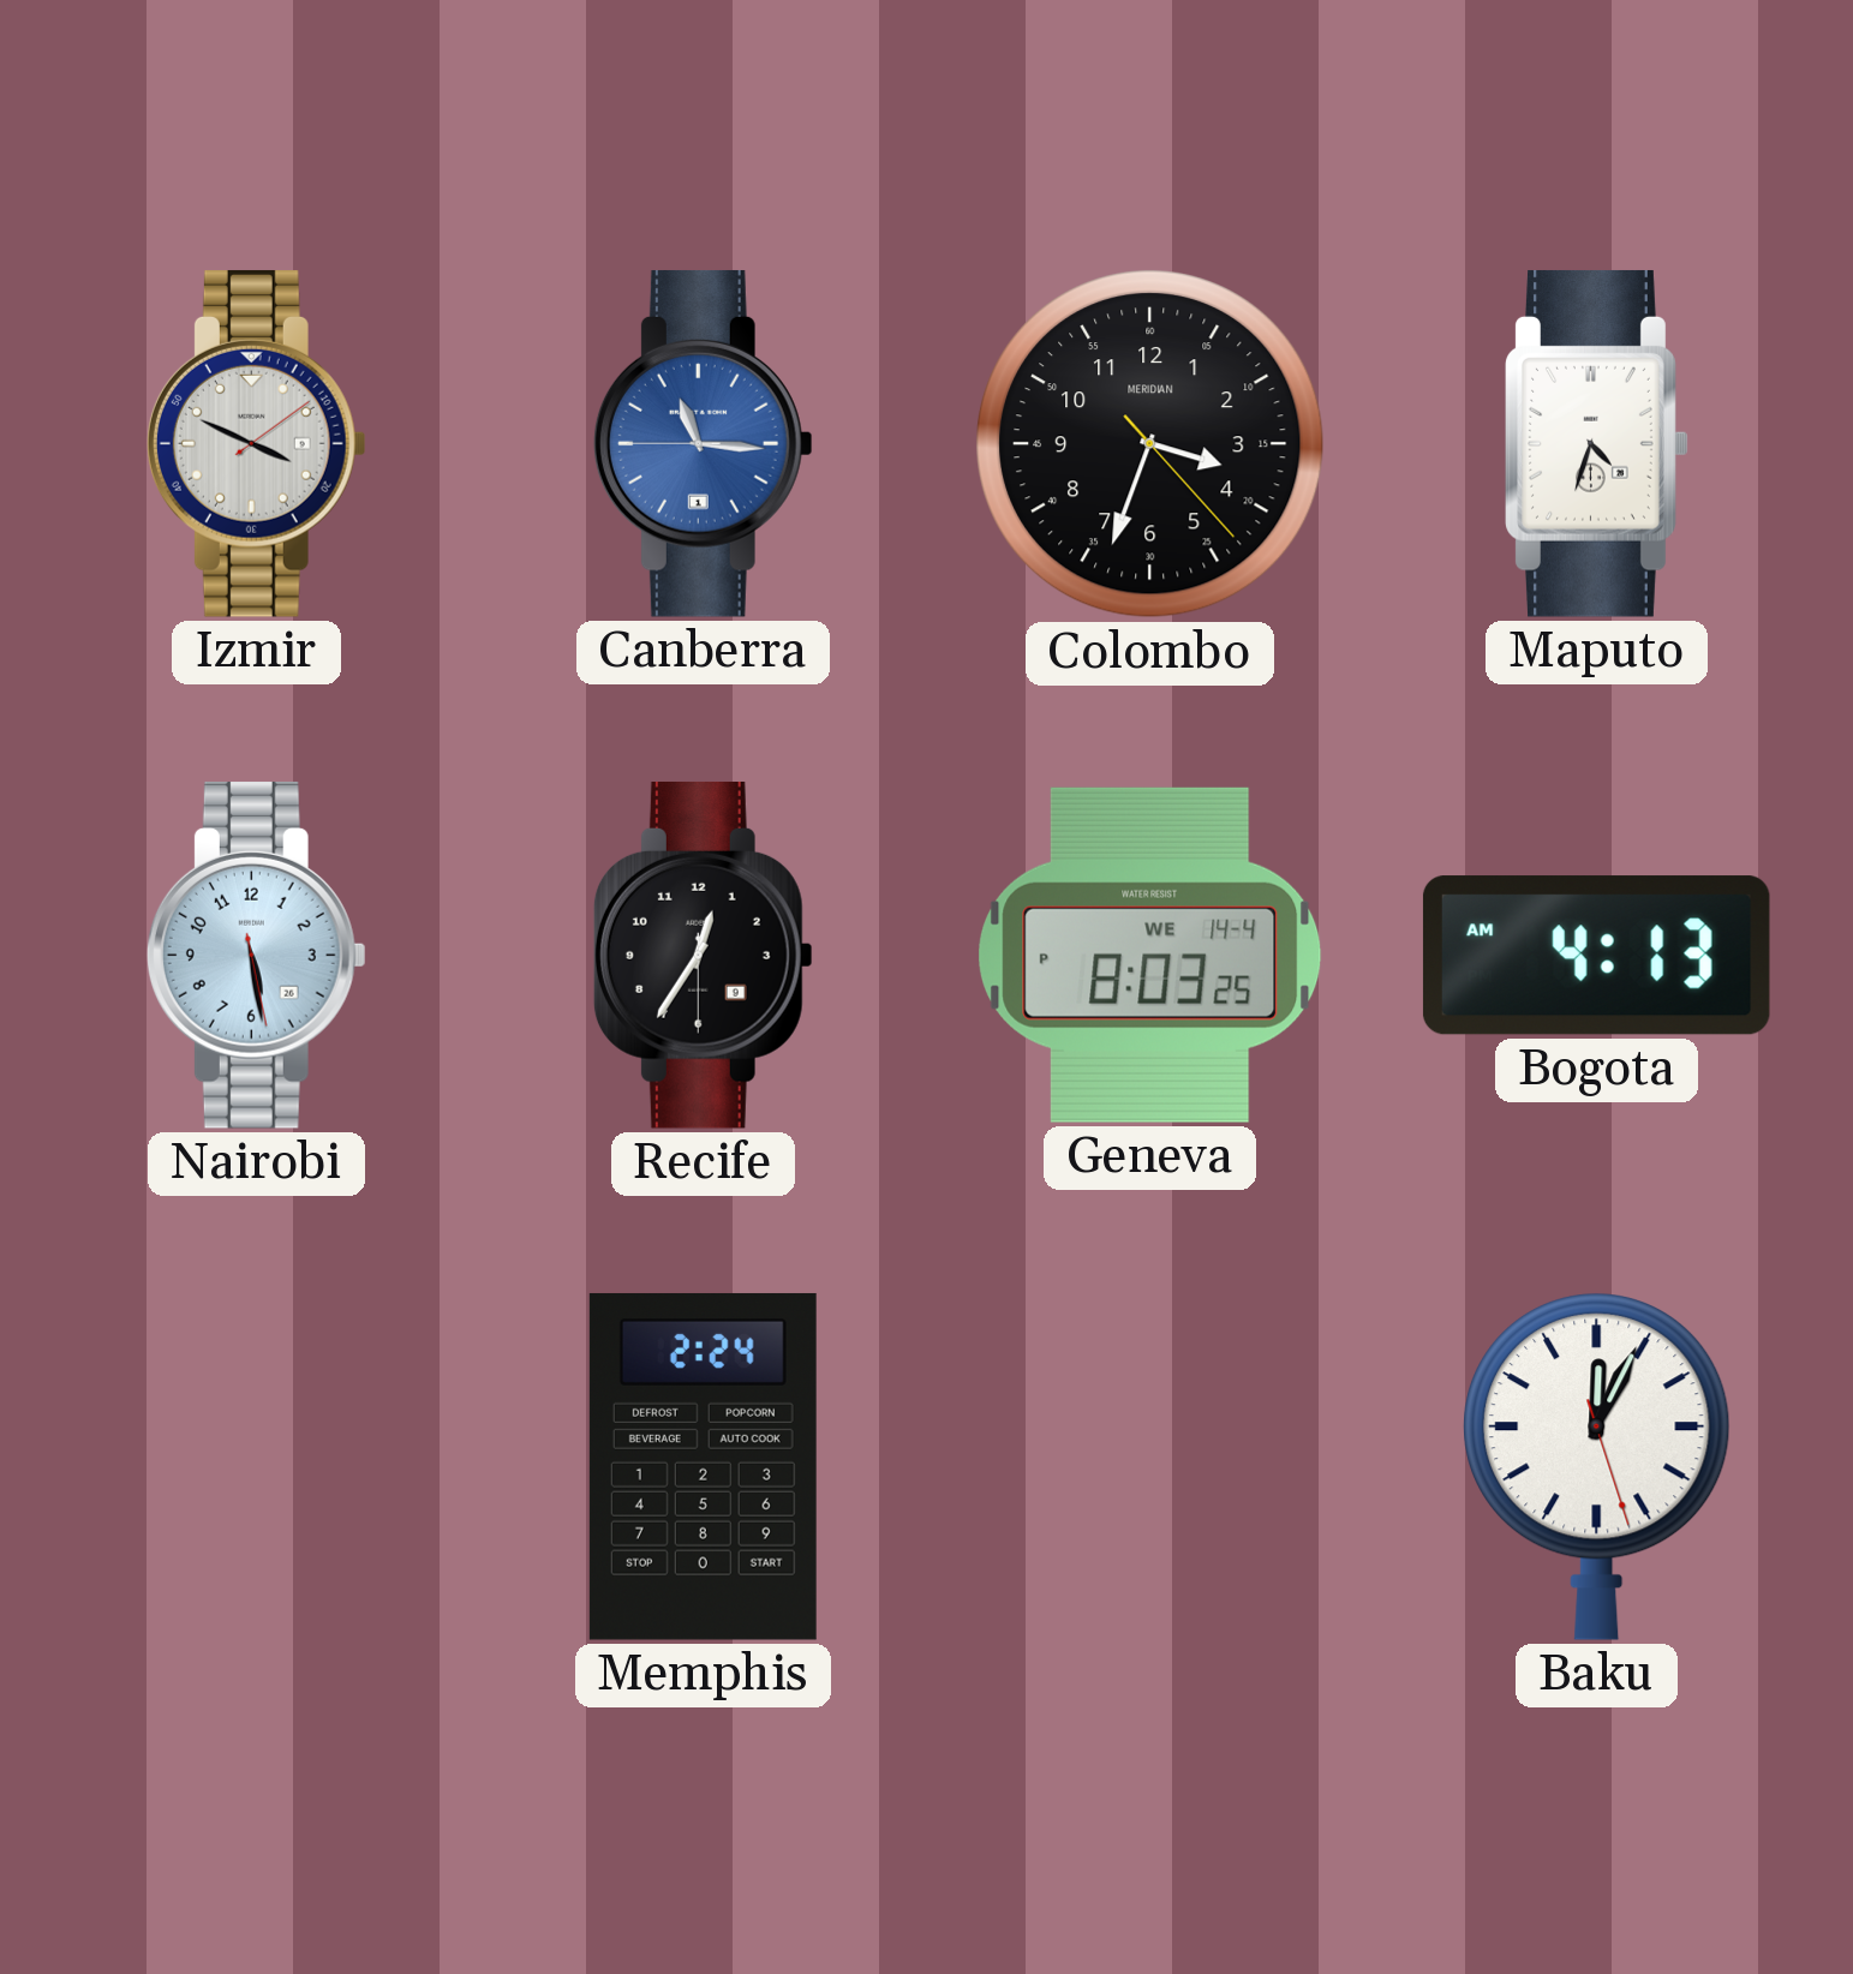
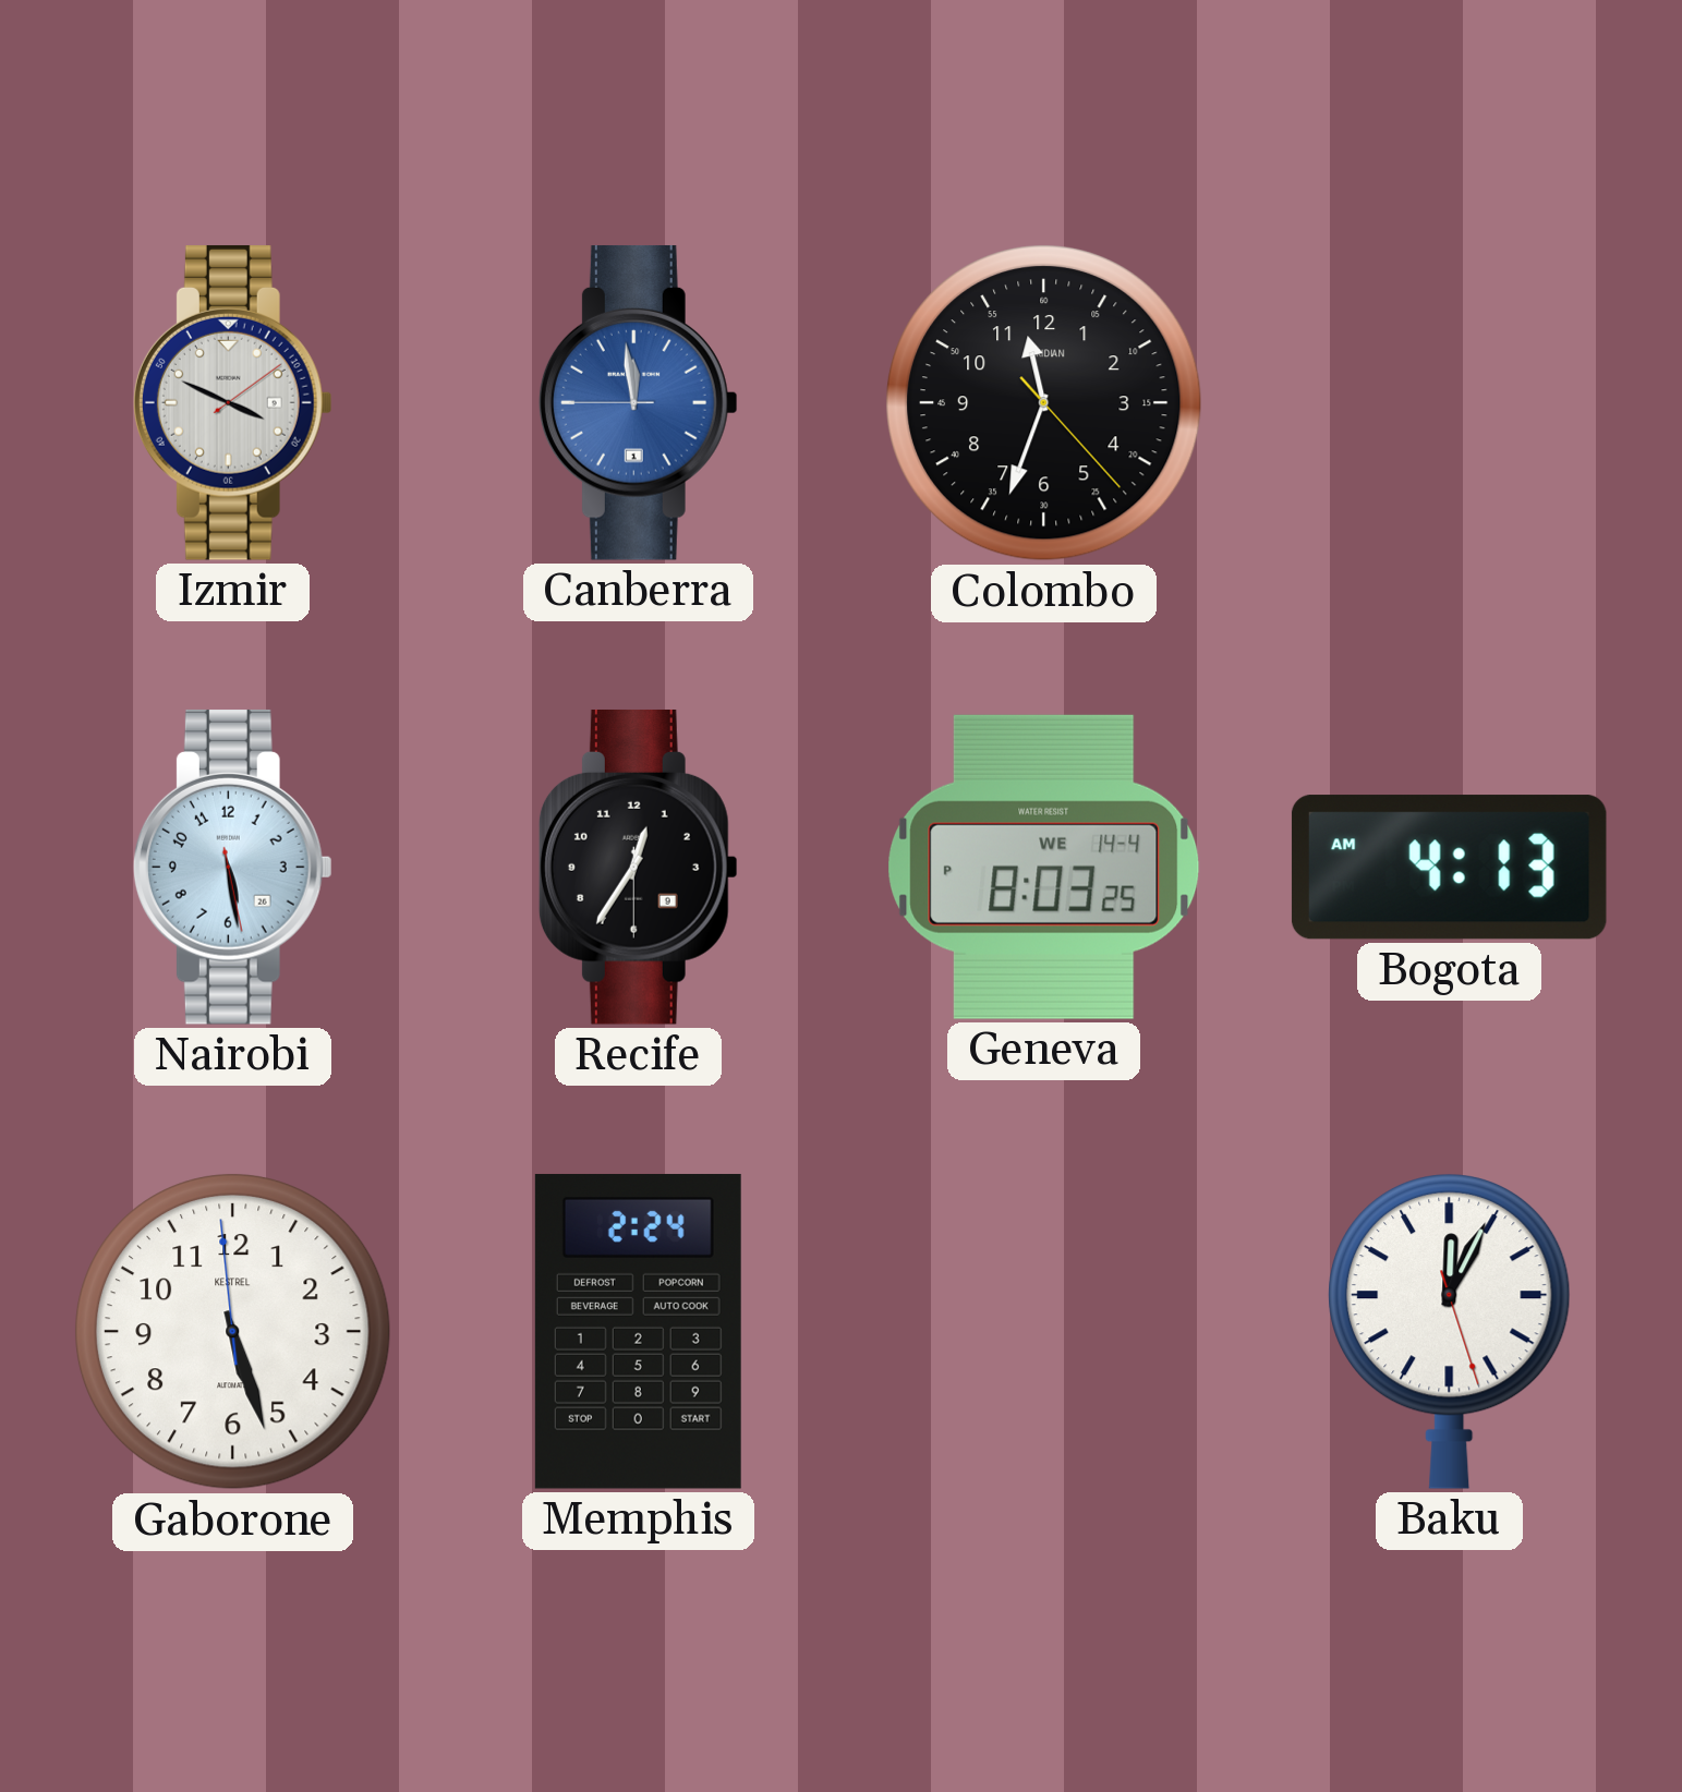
Canberra: 11:15 -> 11:58 (638, 402)
Colombo: 3:33 -> 11:33 (1043, 402)
Maputo: 4:33 -> none (1597, 443)
Gaborone: none -> 5:26 (232, 1331)
